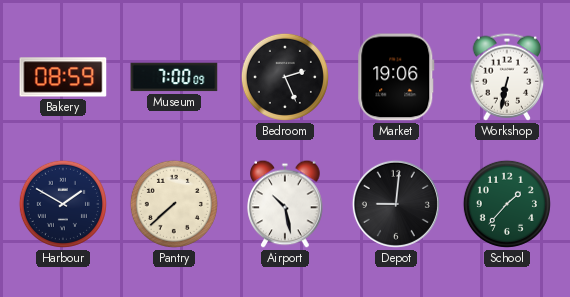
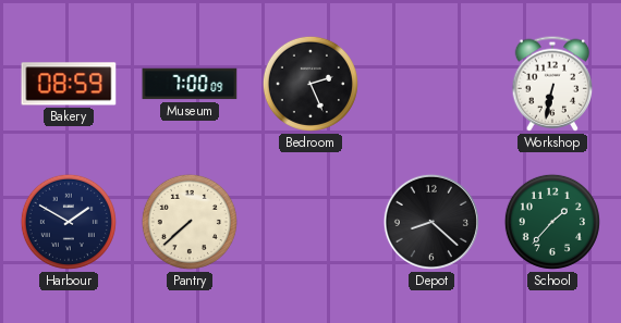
Market: 19:06 -> none (396, 77)
Airport: 10:28 -> none (285, 204)
Depot: 9:01 -> 8:22 (431, 222)
